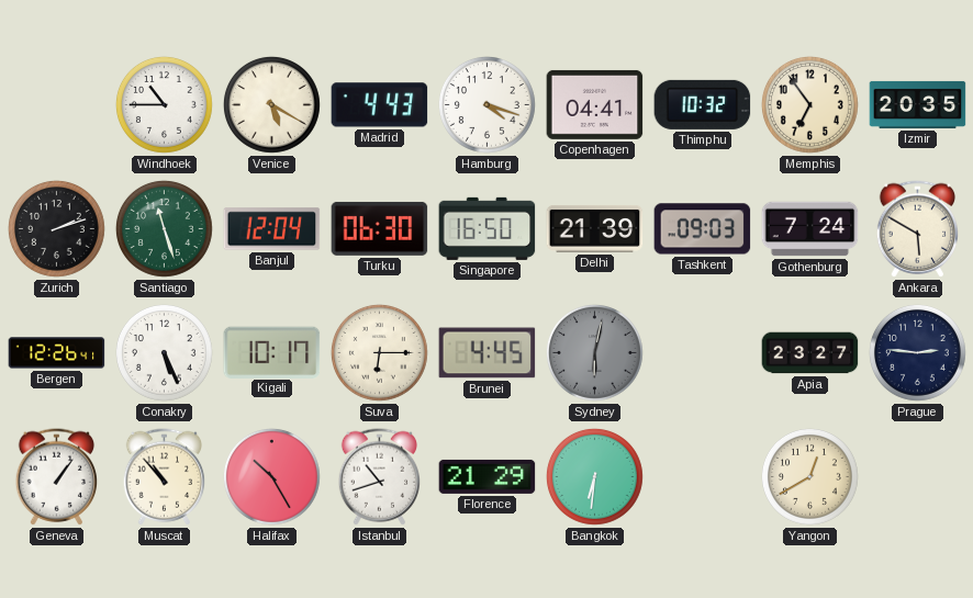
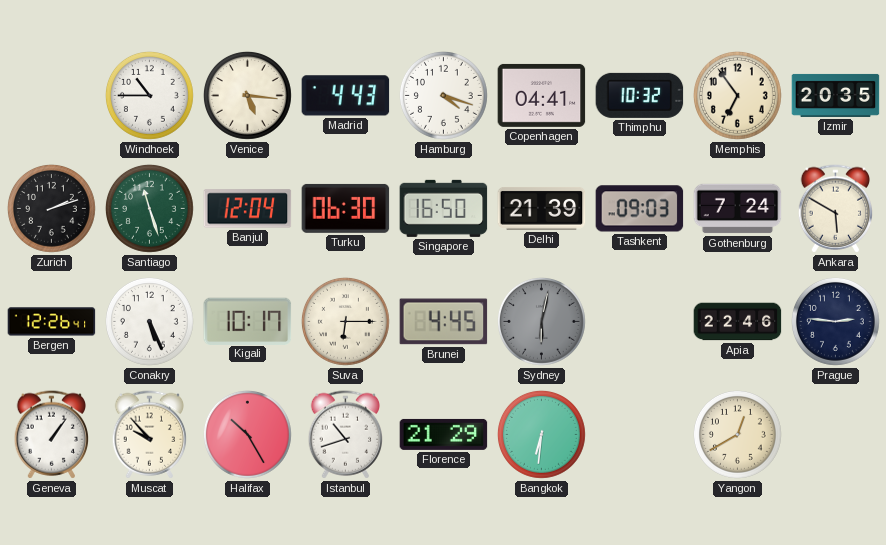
Venice: 5:20 -> 5:16 (247, 95)
Apia: 23:27 -> 22:46 (738, 322)
Muscat: 10:53 -> 9:53 (150, 435)
